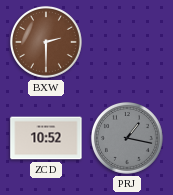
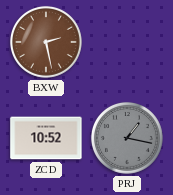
BXW: 2:30 -> 2:28 (46, 42)
